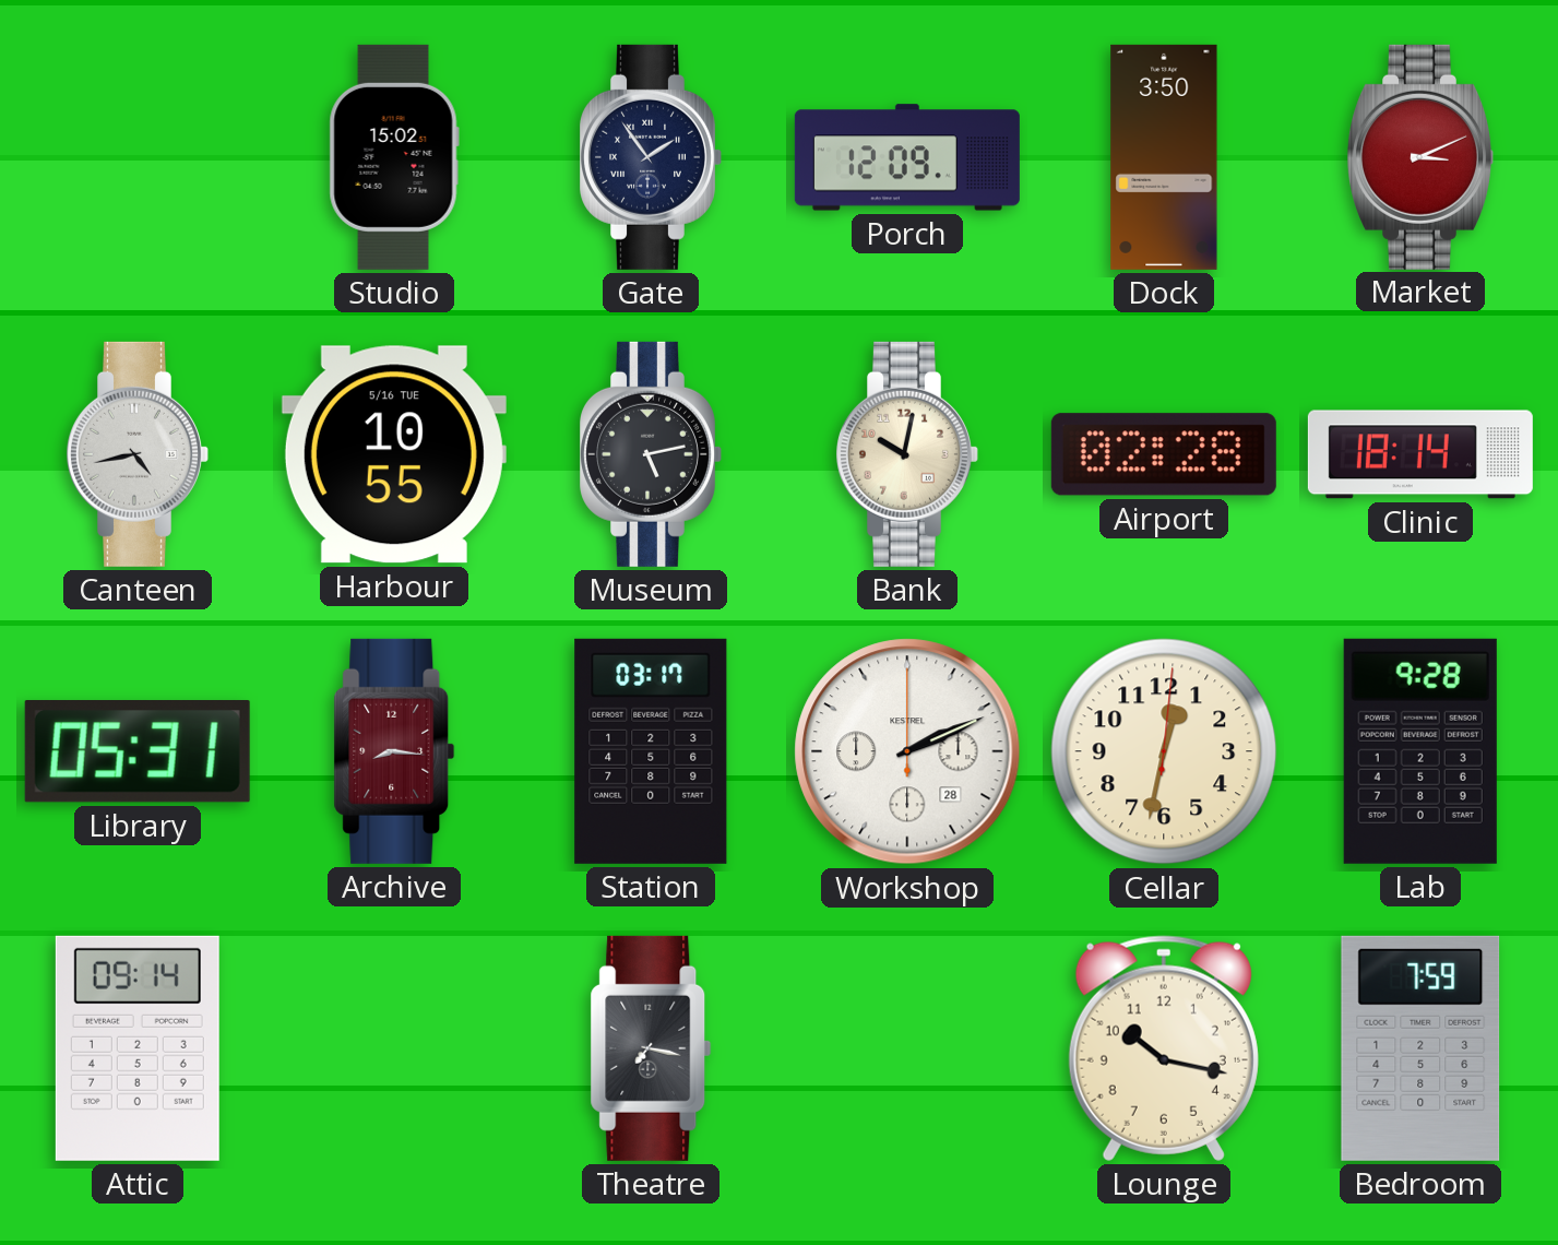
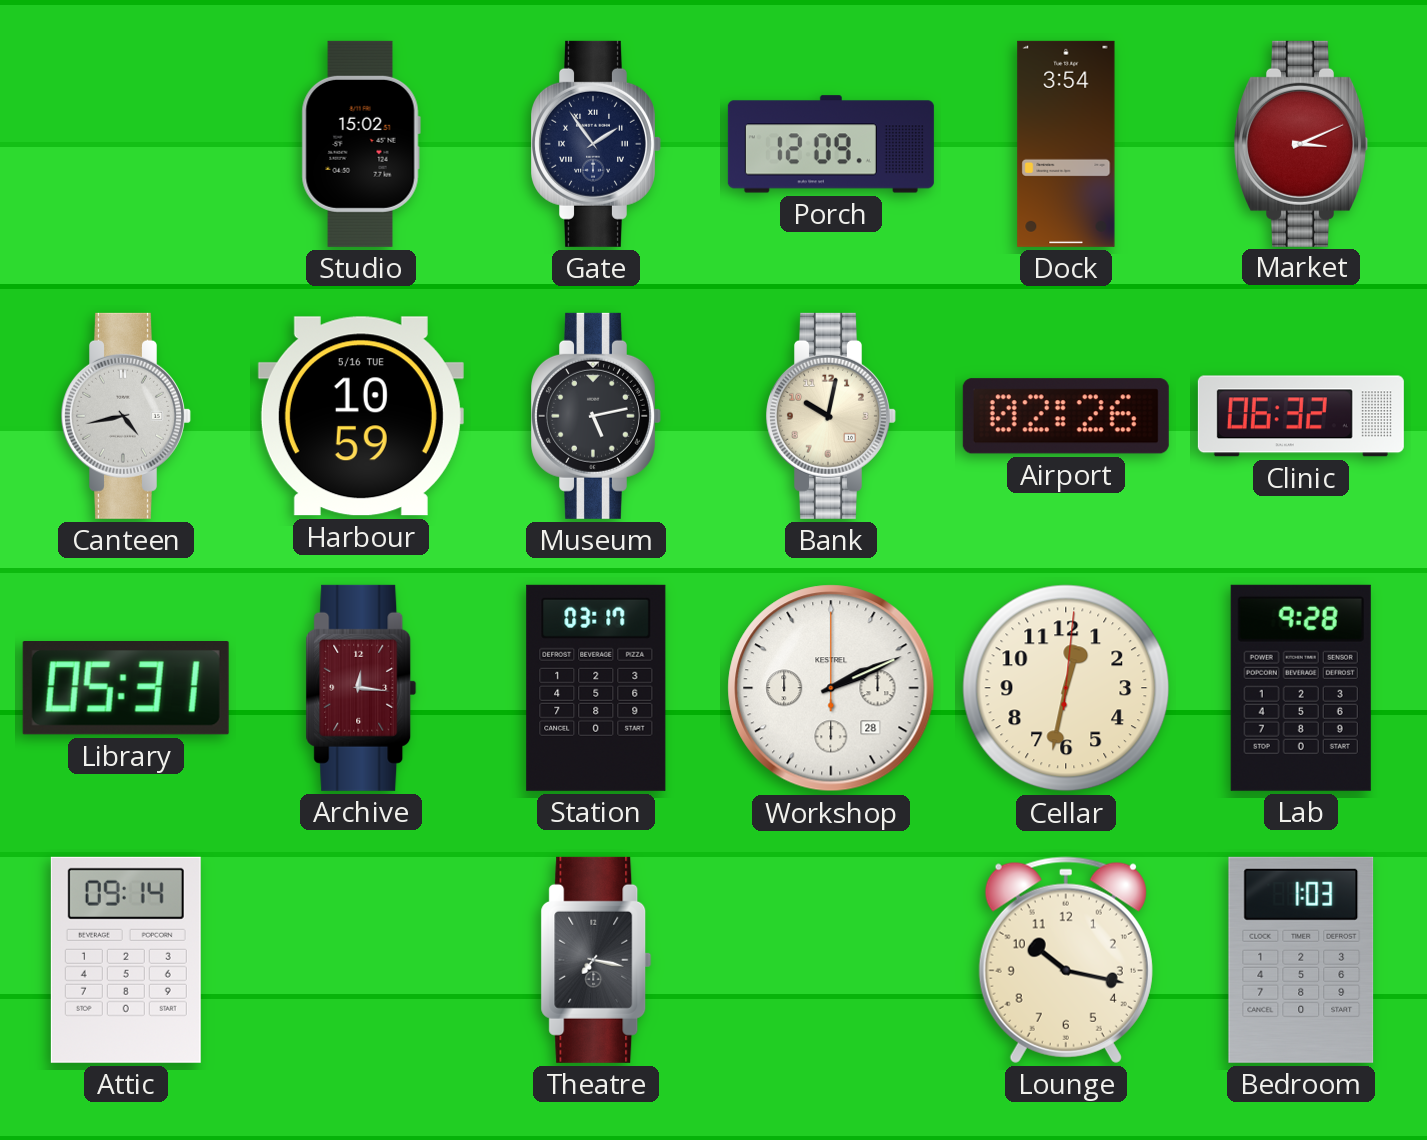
Dock: 3:50 -> 3:54 (1066, 144)
Harbour: 10:55 -> 10:59 (361, 416)
Airport: 02:28 -> 02:26 (1066, 416)
Clinic: 18:14 -> 06:32 (1301, 416)
Archive: 8:16 -> 12:16 (361, 688)
Bedroom: 7:59 -> 1:03 (1301, 960)
